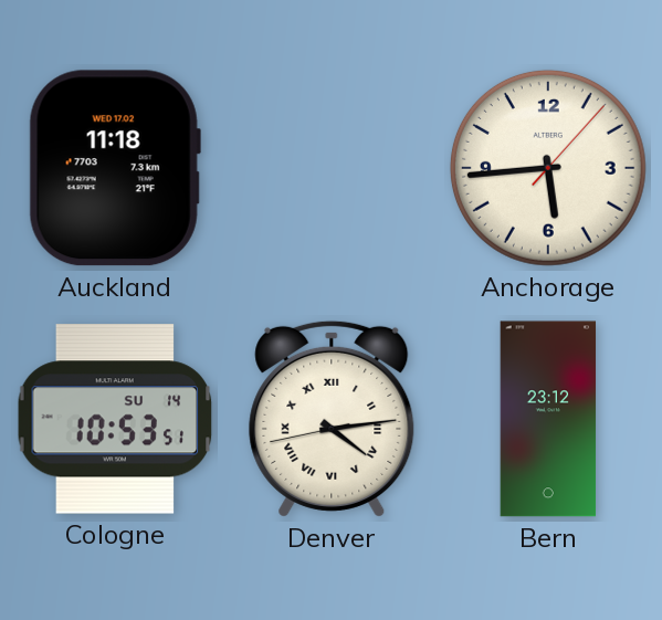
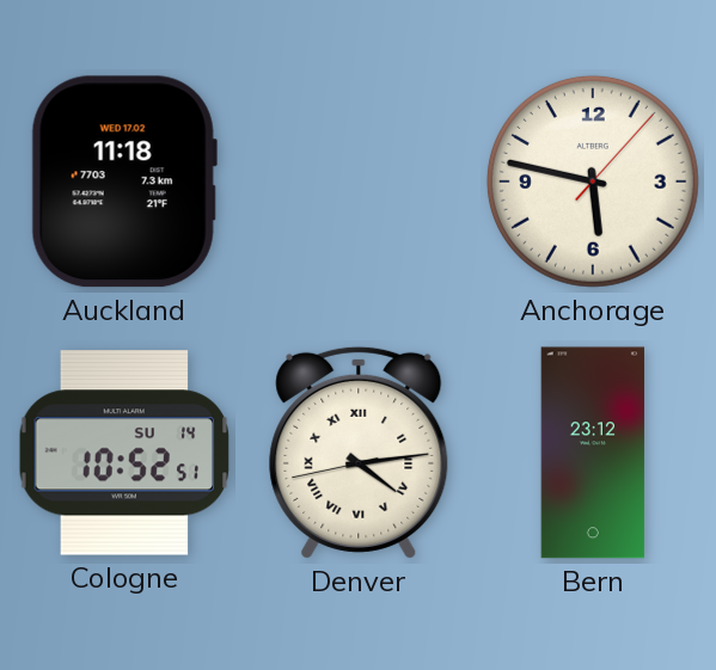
Anchorage: 5:44 -> 5:47 (593, 182)
Cologne: 10:53 -> 10:52 (124, 453)
